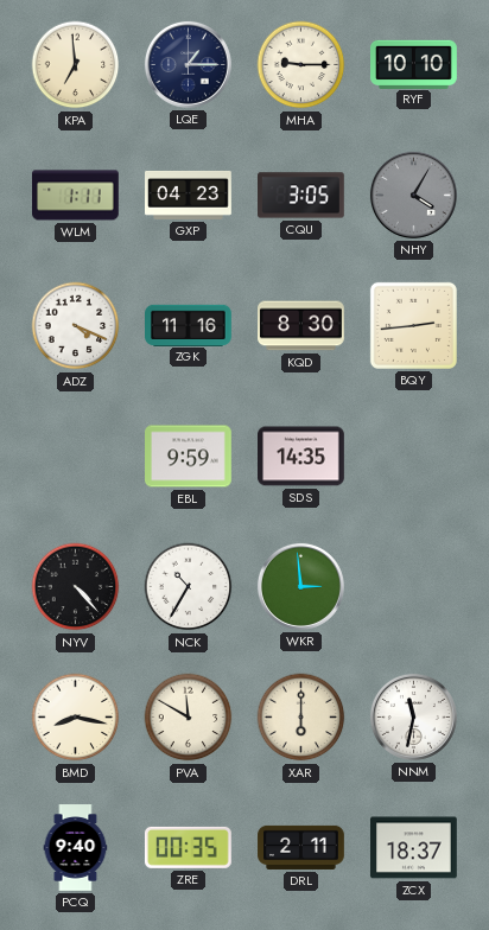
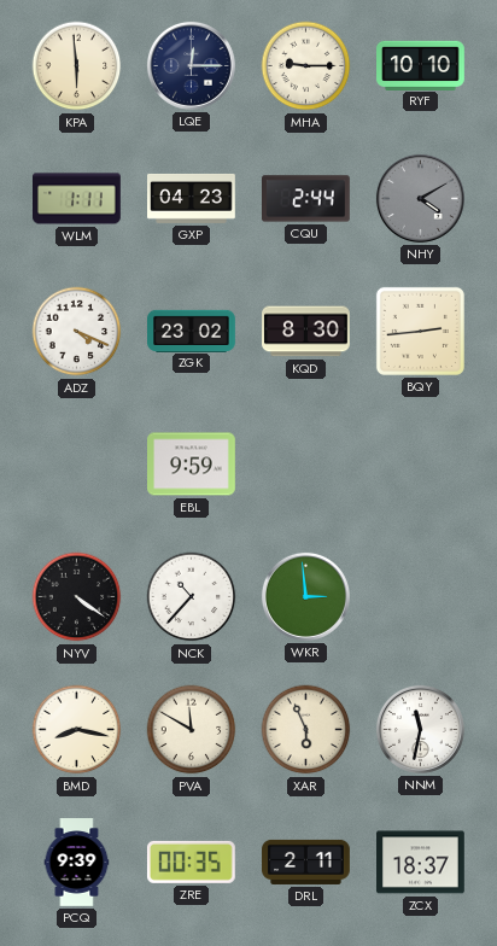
KPA: 6:59 -> 5:59 (77, 66)
LQE: 1:15 -> 12:15 (191, 65)
CQU: 3:05 -> 2:44 (306, 199)
NHY: 4:05 -> 4:10 (420, 198)
ZGK: 11:16 -> 23:02 (192, 331)
SDS: 14:35 -> none (301, 457)
NYV: 4:23 -> 4:21 (77, 597)
NCK: 10:35 -> 10:37 (192, 597)
XAR: 6:00 -> 5:56 (306, 730)
PCQ: 9:40 -> 9:39 (77, 863)
